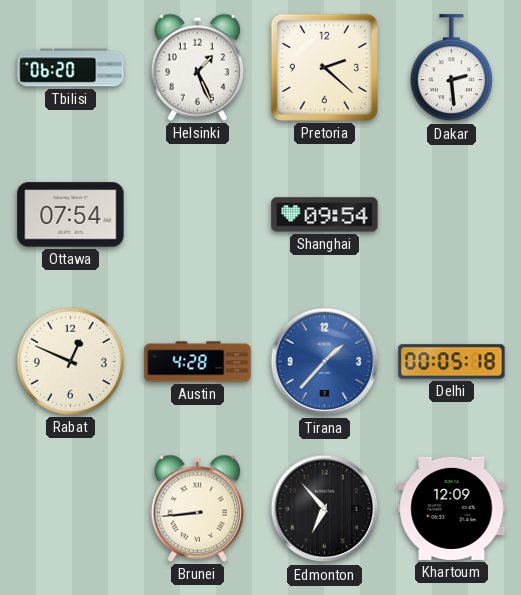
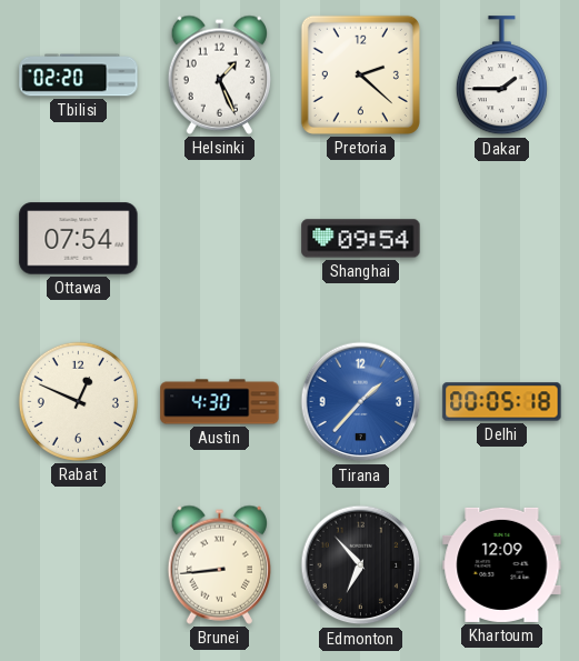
Tbilisi: 06:20 -> 02:20 (79, 76)
Dakar: 2:29 -> 1:45 (501, 76)
Austin: 4:28 -> 4:30 (220, 402)
